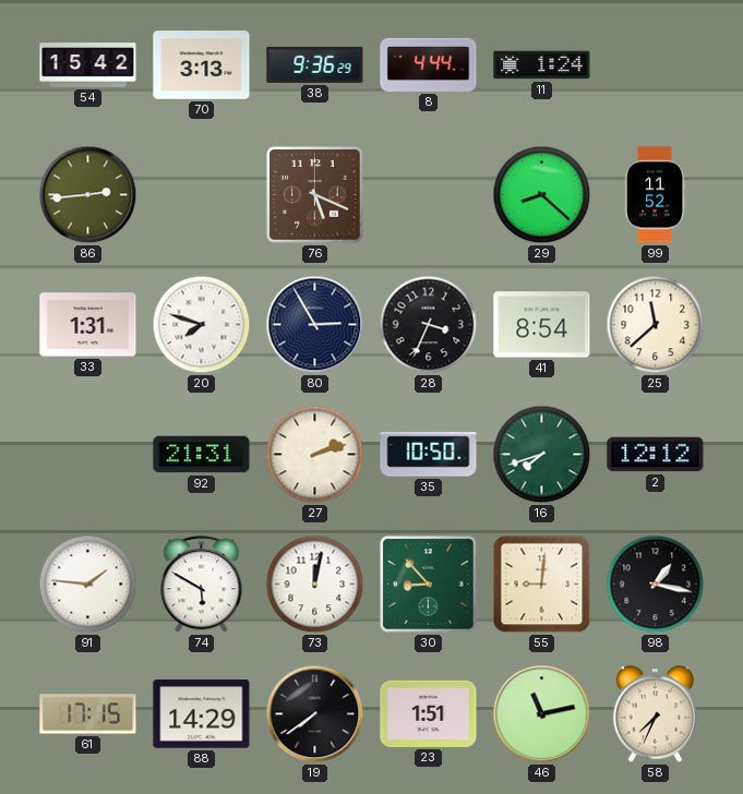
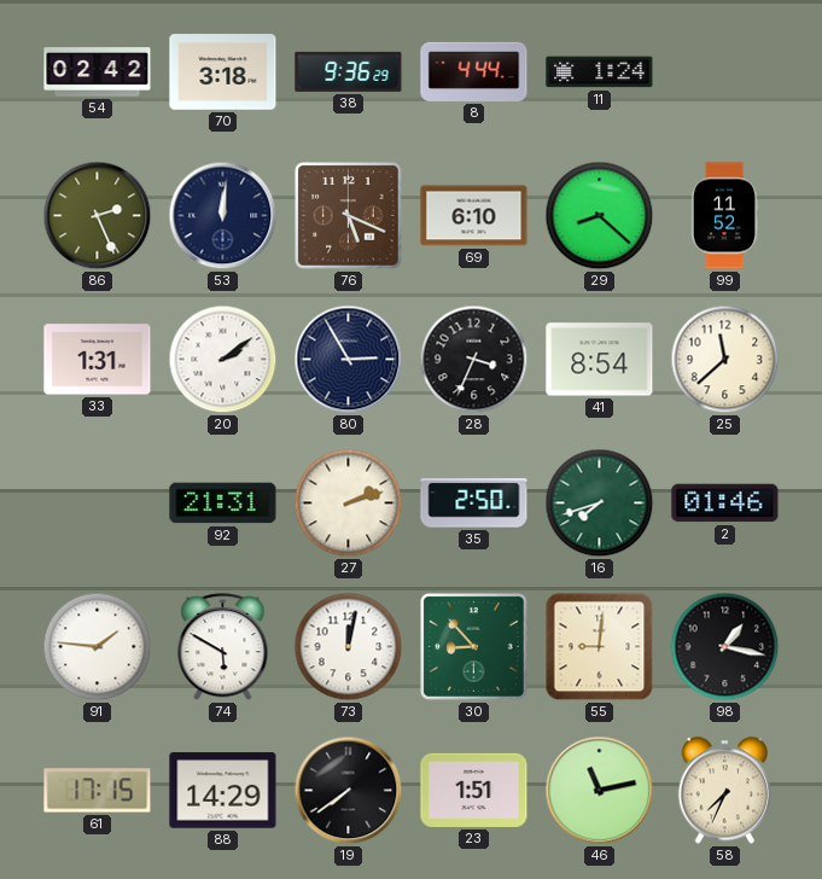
54: 15:42 -> 02:42 (98, 72)
70: 3:13 -> 3:18 (223, 72)
86: 2:44 -> 2:26 (98, 216)
53: none -> 12:01 (223, 216)
69: none -> 6:10 (474, 216)
20: 7:48 -> 2:09 (223, 360)
35: 10:50 -> 2:50 (474, 503)
2: 12:12 -> 01:46 (725, 503)
